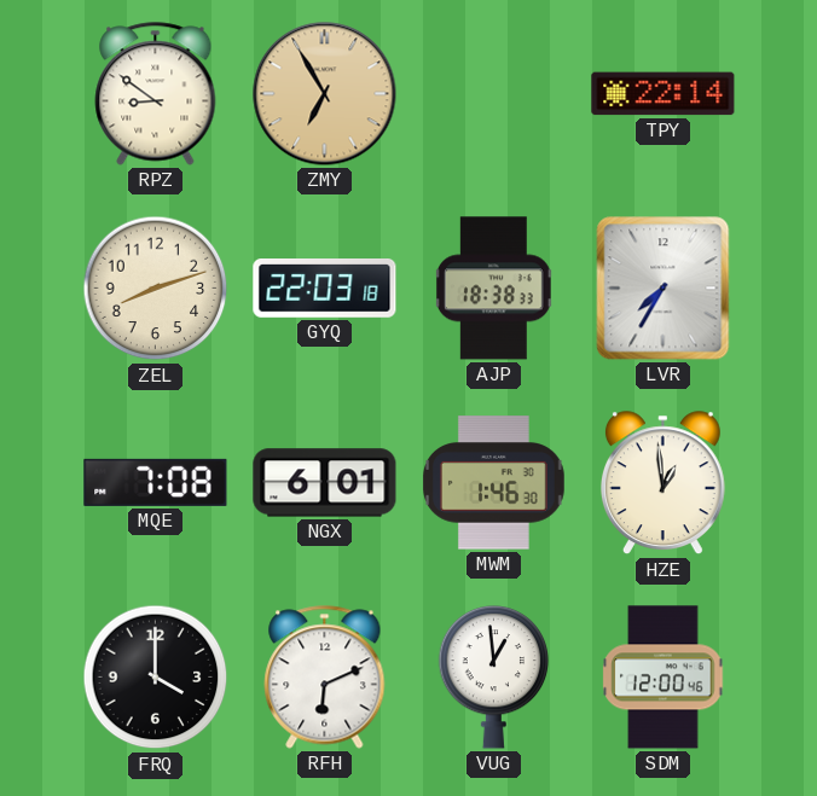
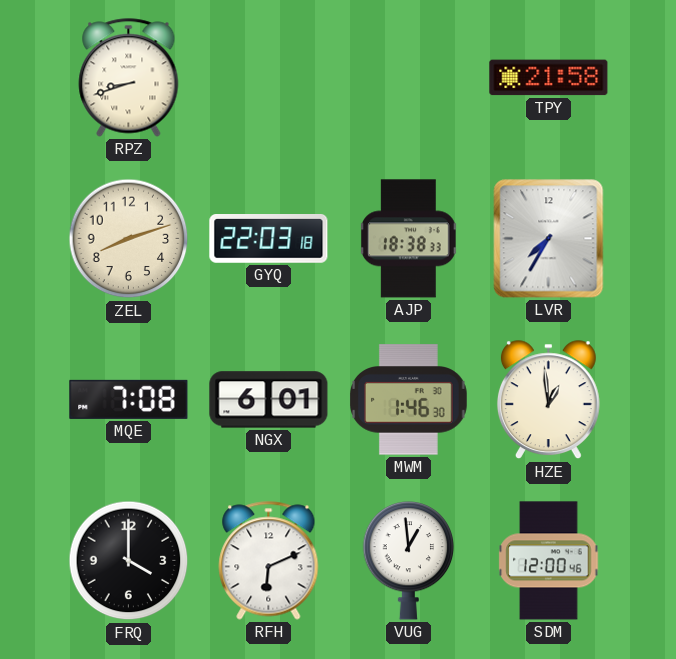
RPZ: 8:51 -> 8:42 (129, 78)
ZMY: 6:55 -> none (325, 94)
TPY: 22:14 -> 21:58 (549, 78)
